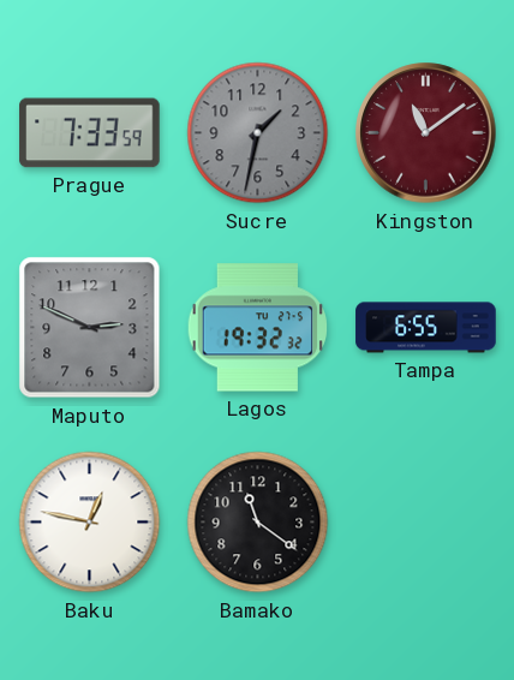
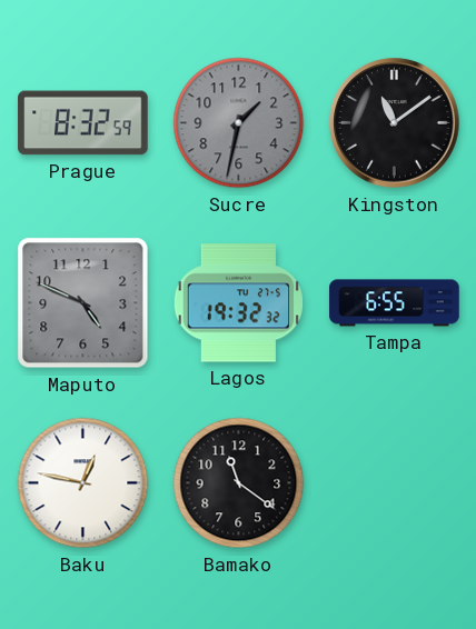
Prague: 7:33 -> 8:32 (83, 123)
Kingston dial: burgundy -> black (395, 123)
Maputo: 2:49 -> 4:49 (83, 303)
